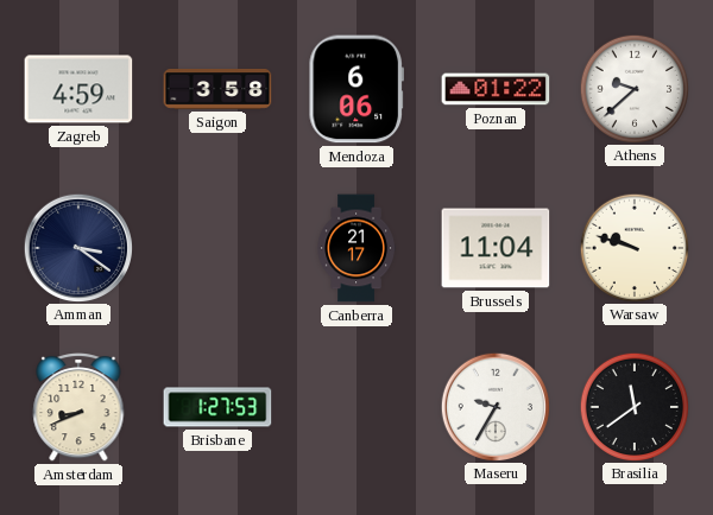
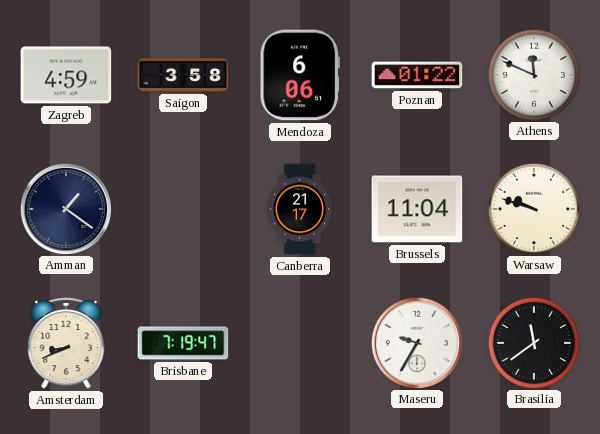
Athens: 9:38 -> 11:49 (533, 74)
Amman: 3:21 -> 1:21 (65, 208)
Brisbane: 1:27 -> 7:19 (183, 343)
